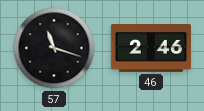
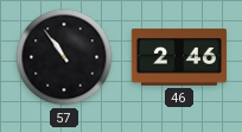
57: 11:18 -> 10:54 (64, 57)
